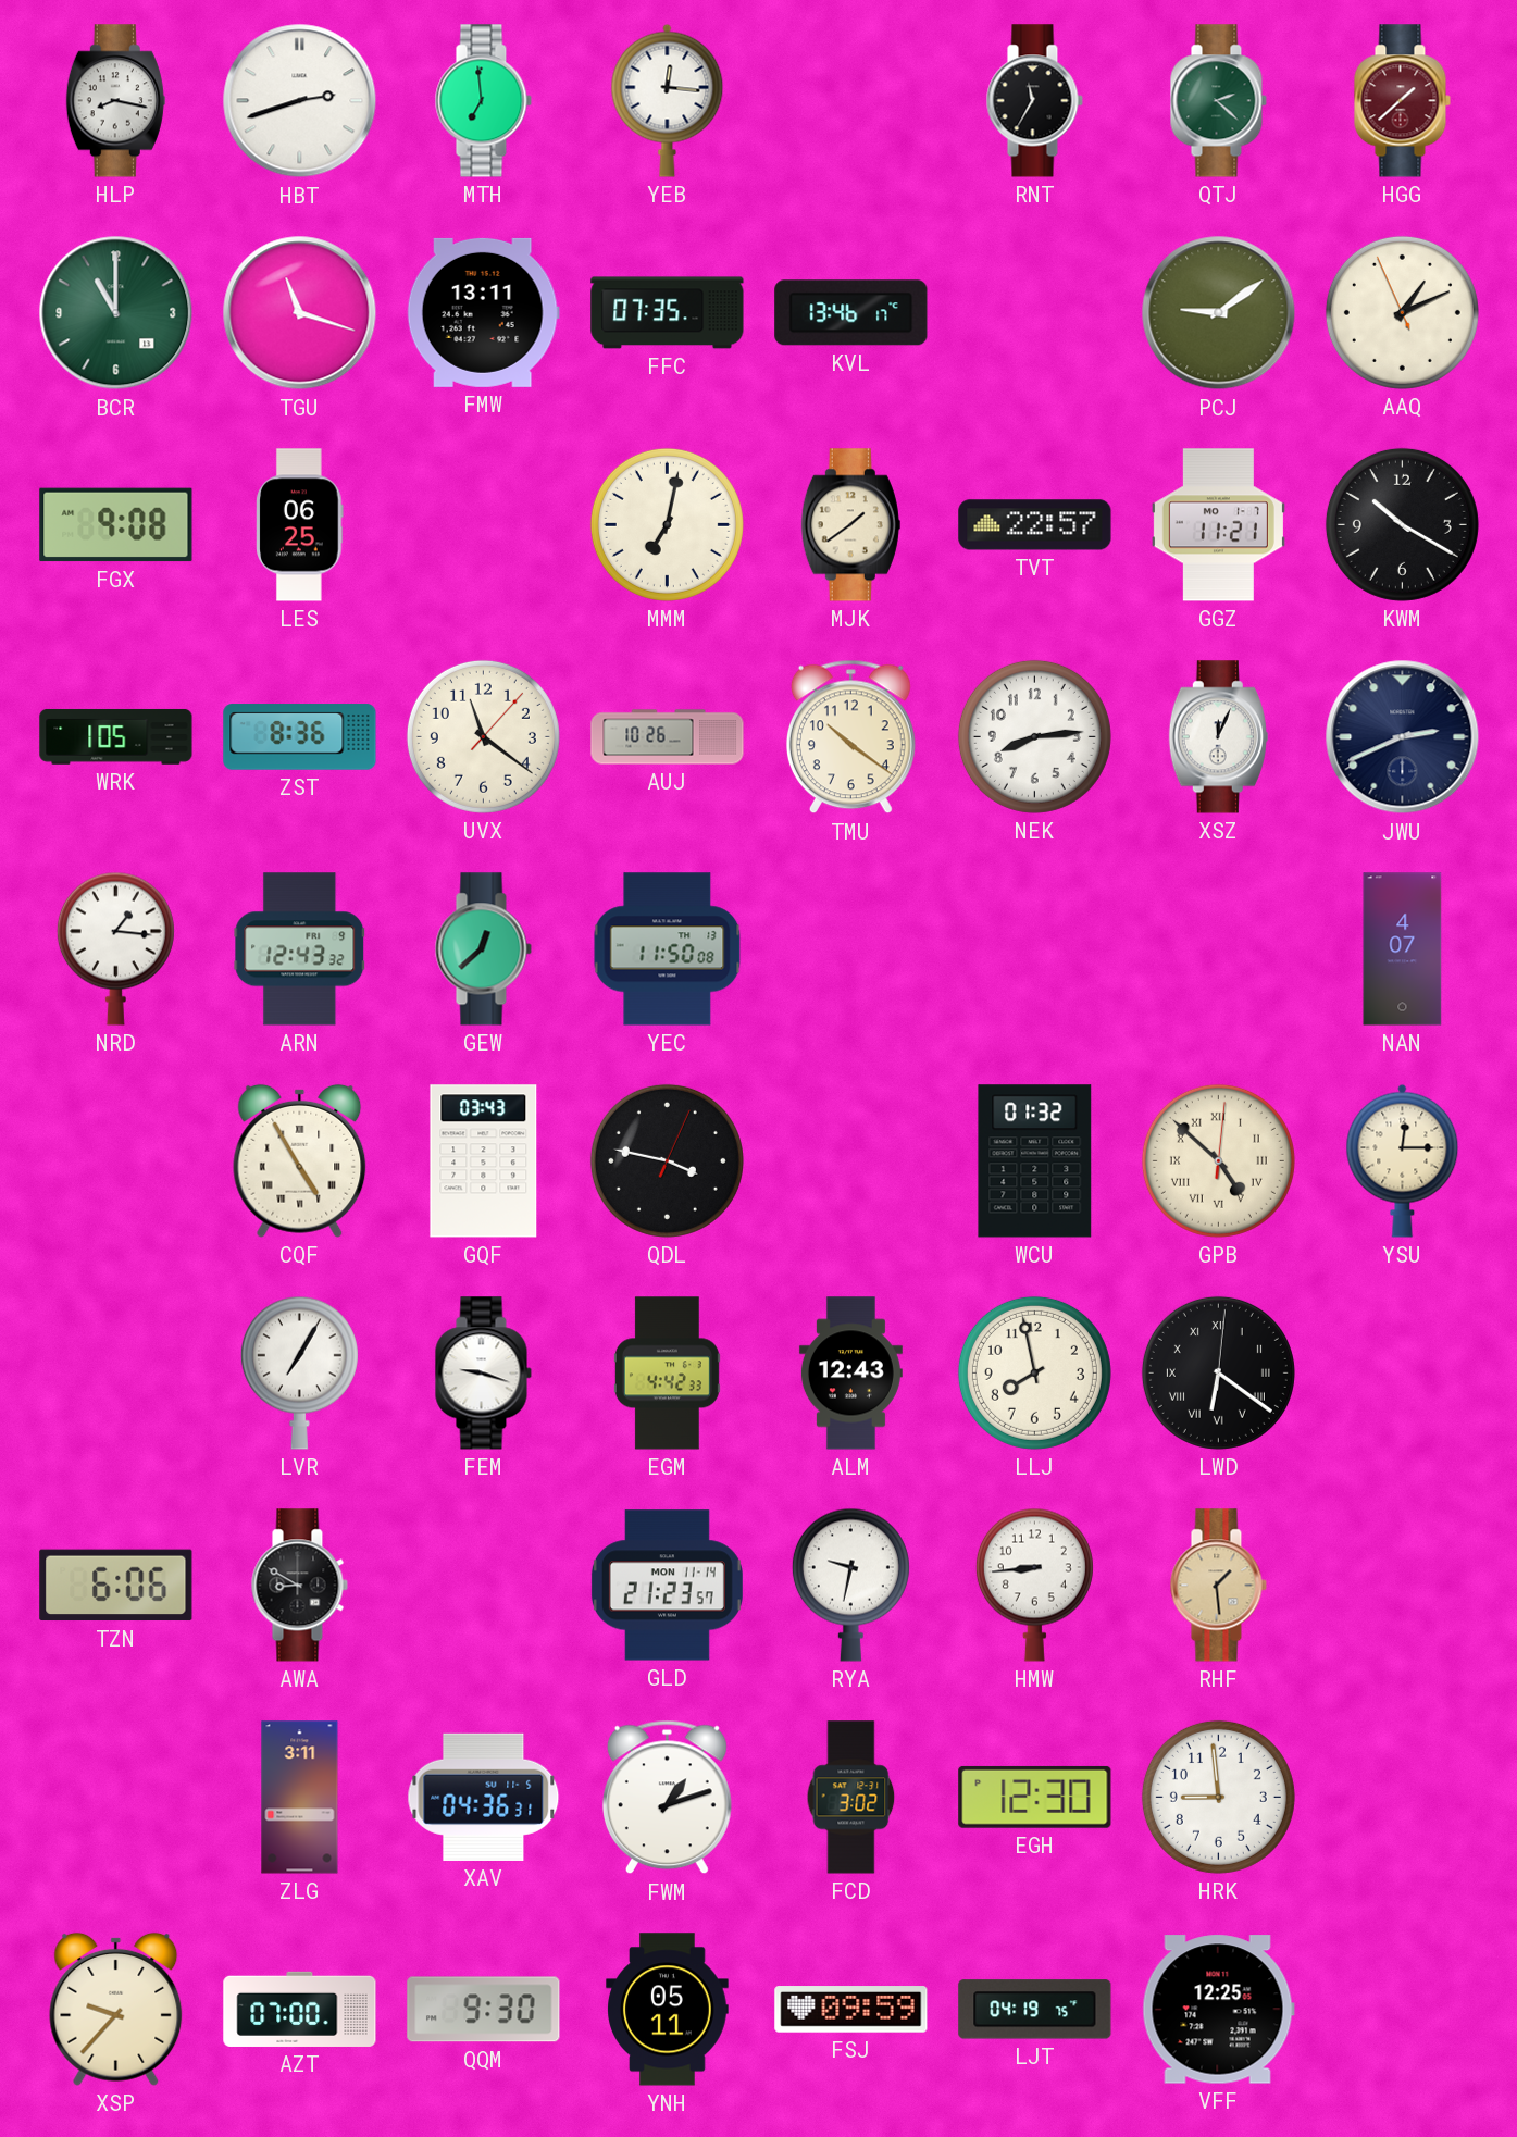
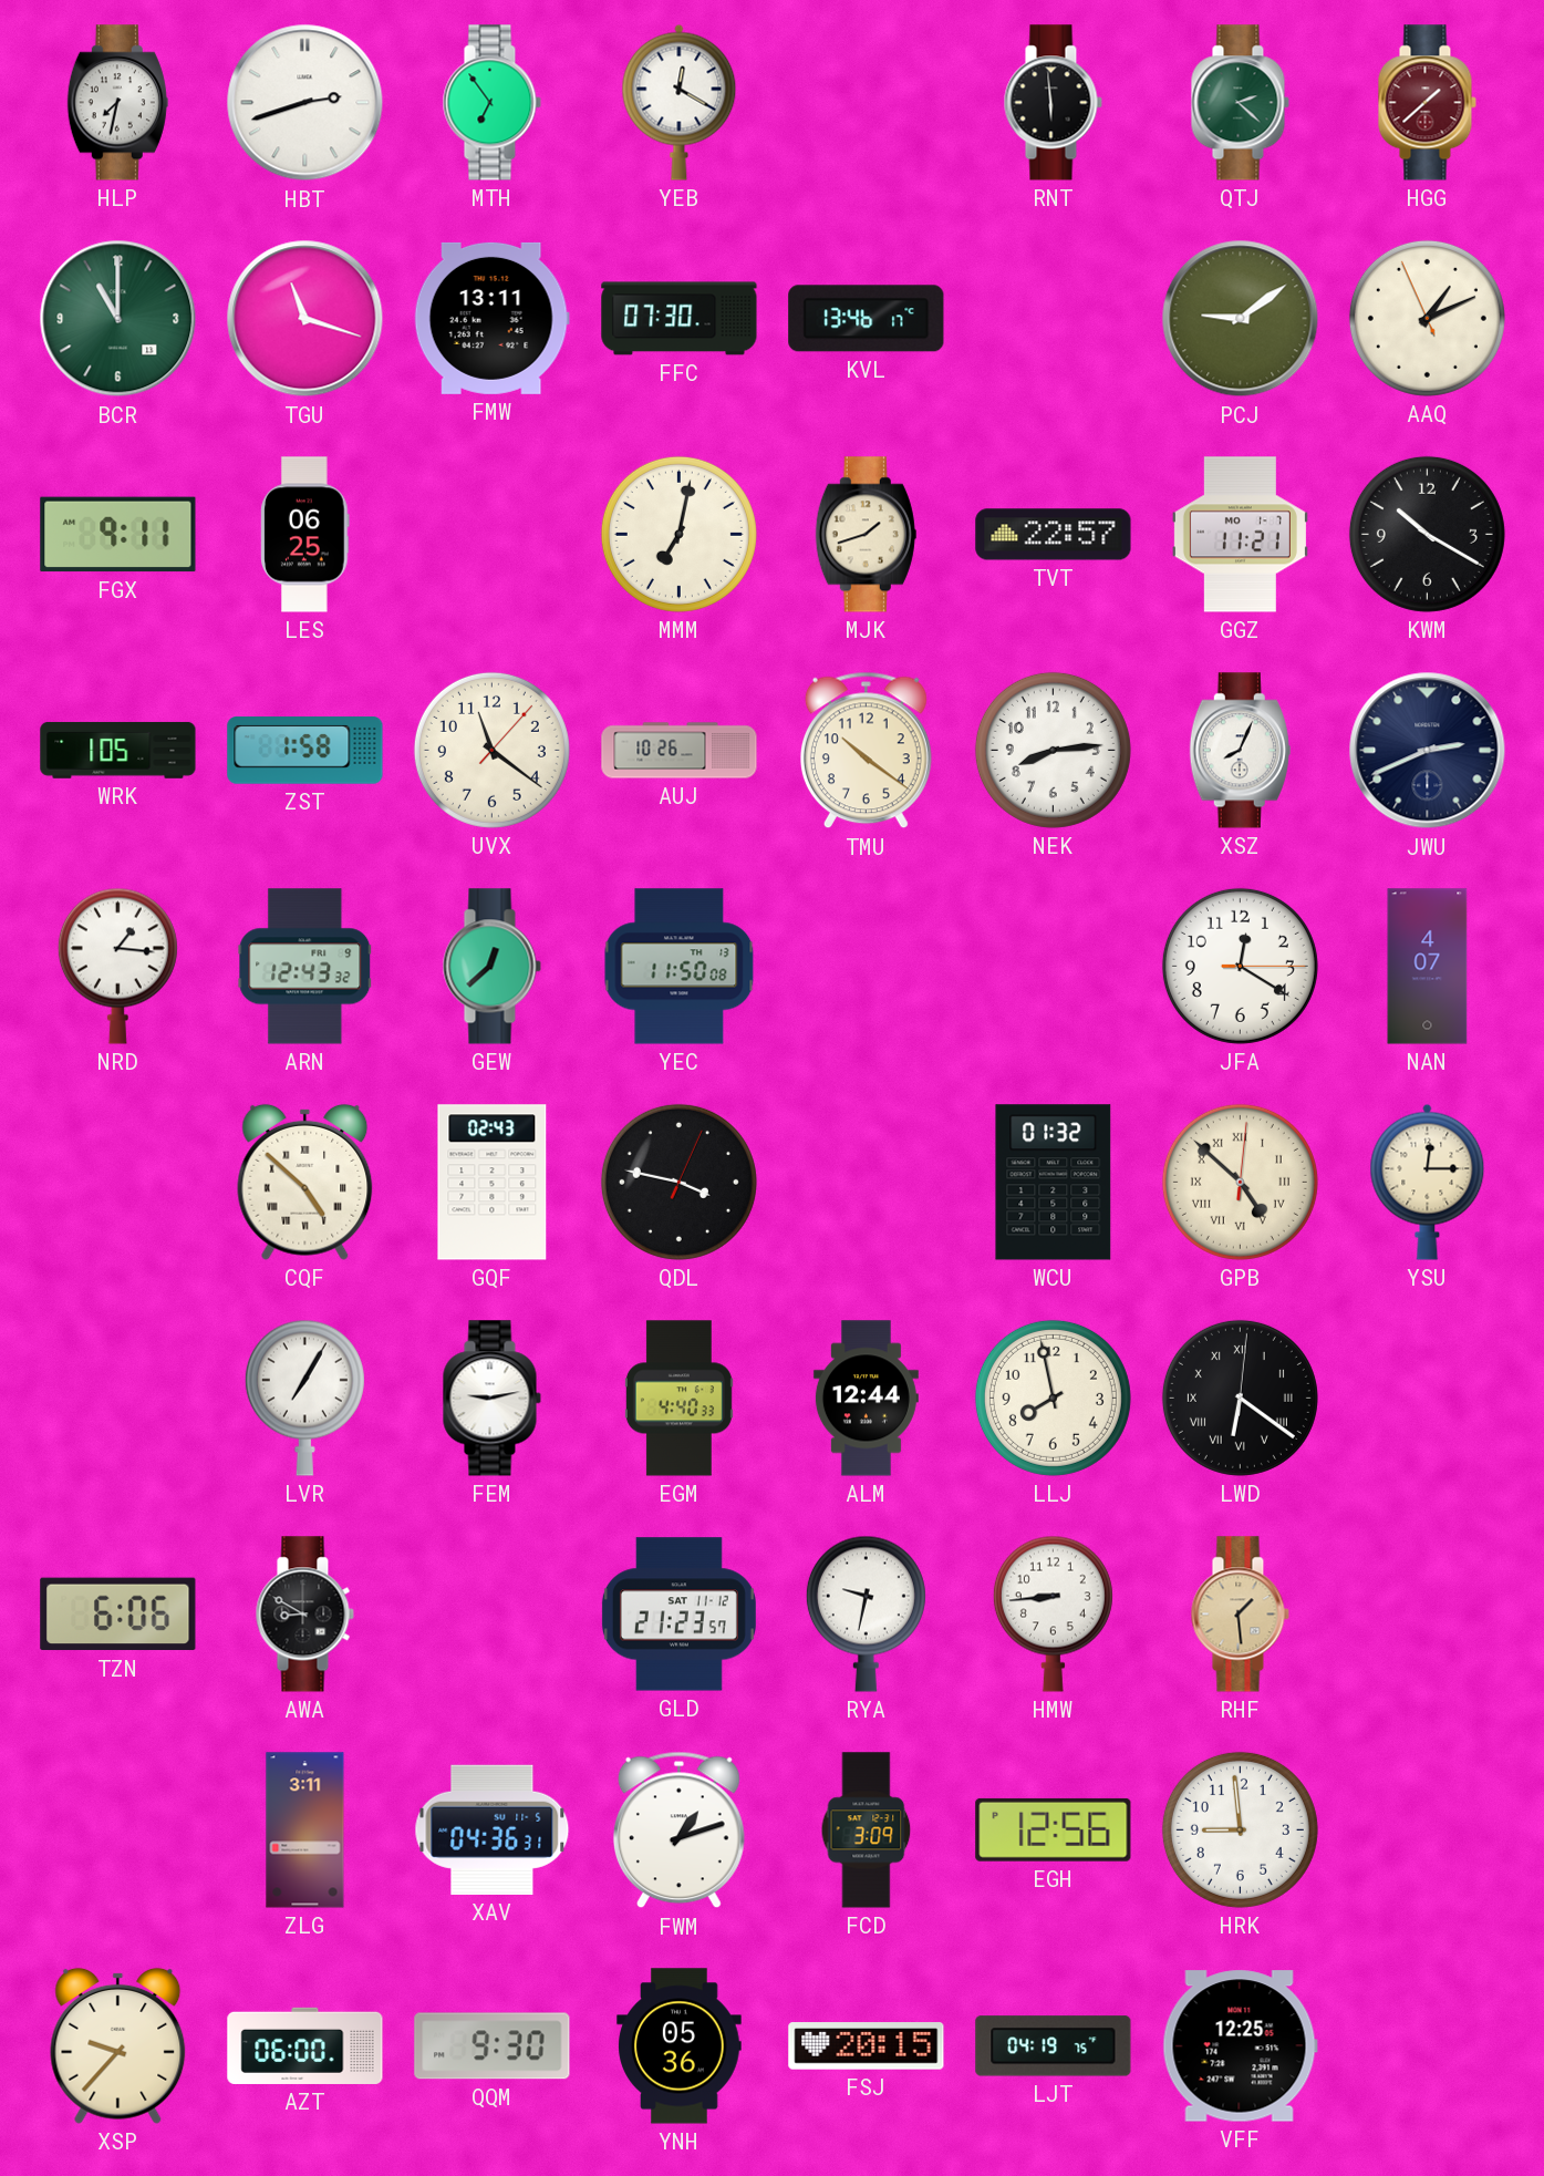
HLP: 8:17 -> 7:32 (117, 103)
MTH: 6:59 -> 6:54 (491, 103)
YEB: 12:16 -> 12:20 (680, 102)
RNT: 11:35 -> 5:59 (1053, 103)
FFC: 07:35 -> 07:30 (680, 319)
FGX: 9:08 -> 9:11 (118, 535)
MJK: 1:39 -> 1:42 (866, 535)
ZST: 8:36 -> 1:58 (305, 751)
XSZ: 12:04 -> 8:04 (1240, 751)
JFA: none -> 12:20 (1240, 966)
CQF: 4:55 -> 4:52 (305, 1182)
GQF: 03:43 -> 02:43 (493, 1183)
FEM: 9:18 -> 9:13 (491, 1399)
EGM: 4:42 -> 4:40 (678, 1399)
ALM: 12:43 -> 12:44 (866, 1399)
GLD date: MON 11-14 -> SAT 11-12 (678, 1615)
FCD: 3:02 -> 3:09 (867, 1830)
EGH: 12:30 -> 12:56 (1054, 1829)
AZT: 07:00 -> 06:00 (305, 2045)
YNH: 05:11 -> 05:36 (680, 2046)
FSJ: 09:59 -> 20:15 (867, 2046)
